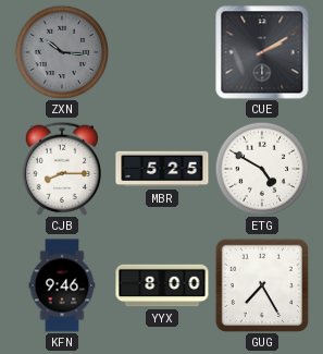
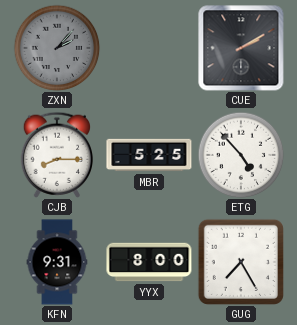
ZXN: 10:16 -> 2:07 (57, 48)
ETG: 4:50 -> 4:53 (241, 155)
KFN: 9:46 -> 9:31 (57, 262)
